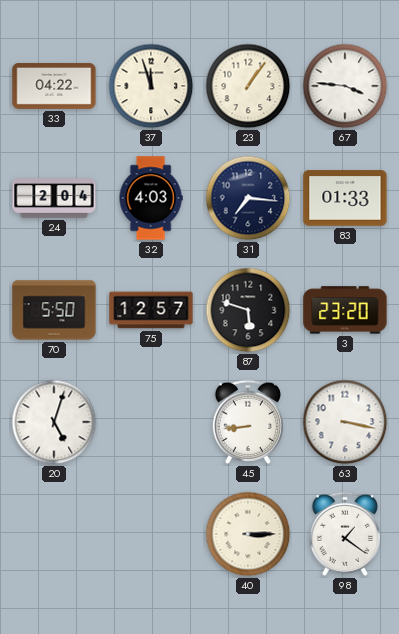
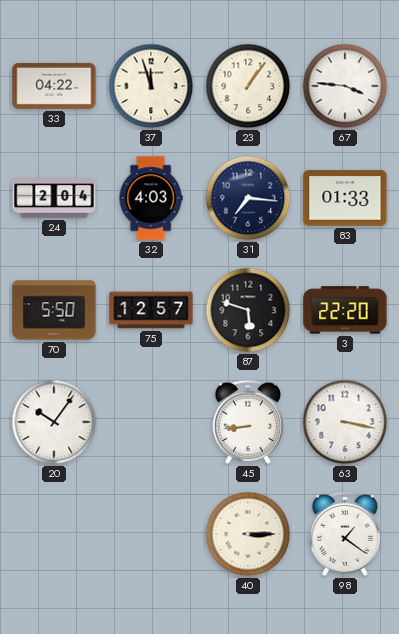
3: 23:20 -> 22:20 (345, 310)
20: 5:03 -> 10:06 (54, 422)
